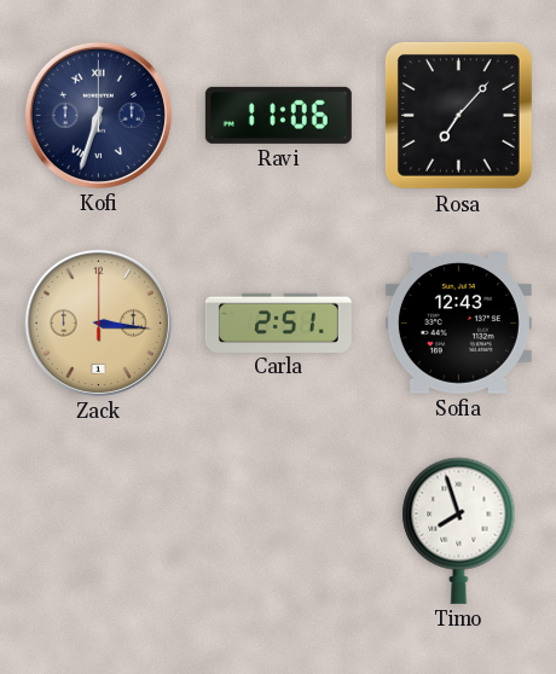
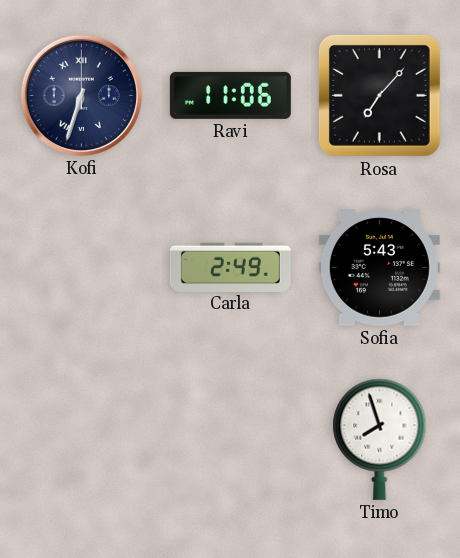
Zack: 3:16 -> none (98, 323)
Carla: 2:51 -> 2:49 (230, 267)
Sofia: 12:43 -> 5:43 (379, 268)
